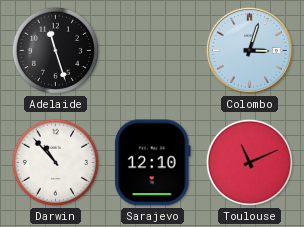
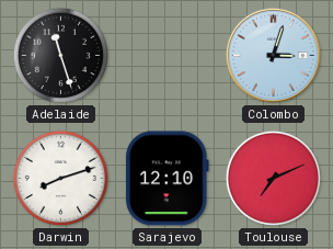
Darwin: 10:53 -> 8:12 (60, 178)
Toulouse: 11:11 -> 7:11 (273, 178)
